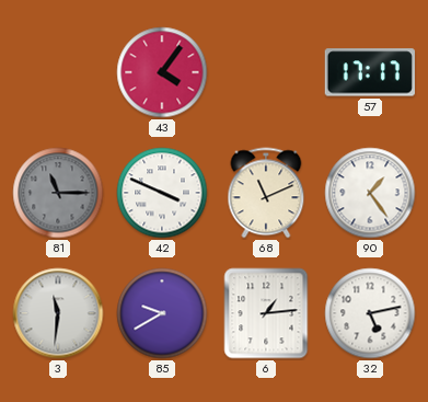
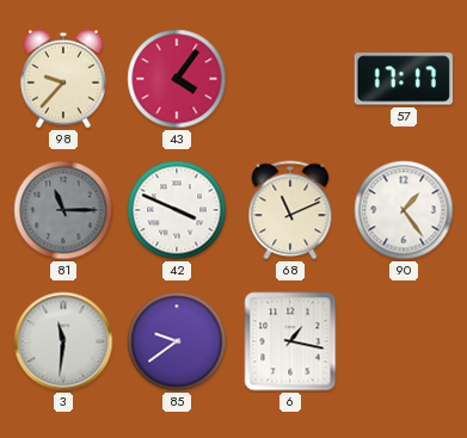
98: none -> 9:37 (63, 79)
85: 9:40 -> 9:39 (177, 341)
6: 1:14 -> 1:17 (290, 341)
32: 5:13 -> none (370, 313)
